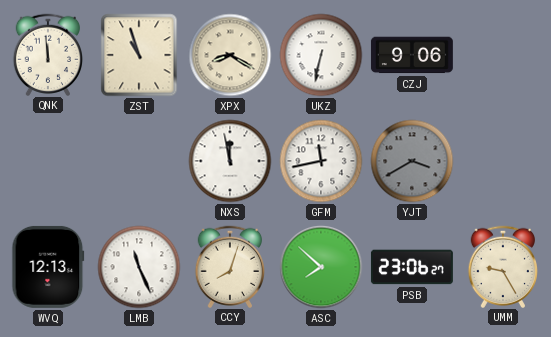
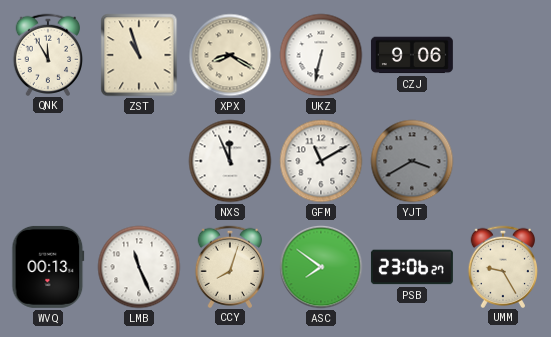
QNK: 11:59 -> 11:55 (47, 54)
NXS: 11:58 -> 11:56 (230, 161)
GFM: 11:43 -> 11:10 (321, 161)
WVQ: 12:13 -> 00:13 (48, 267)
ASC: 7:52 -> 7:51 (321, 267)
